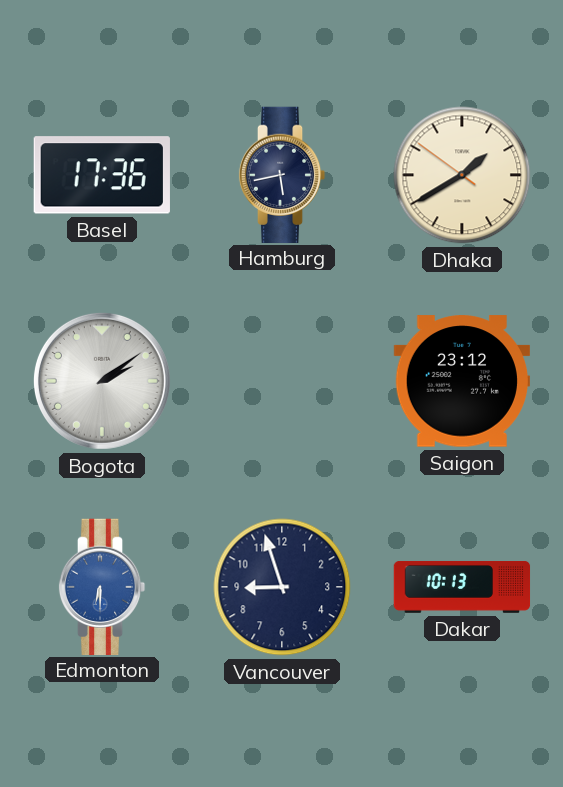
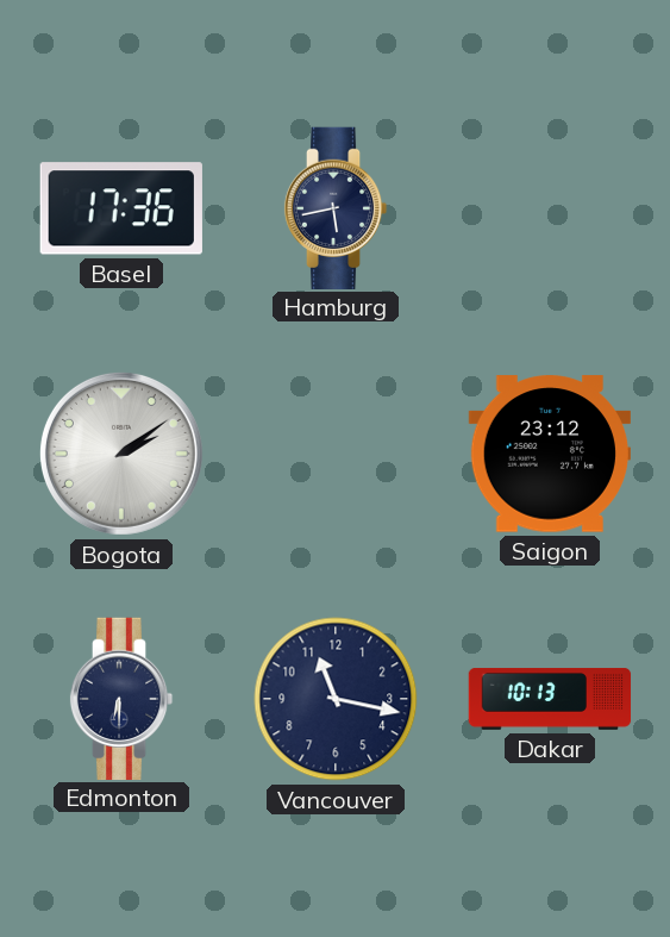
Dhaka: 1:39 -> none (462, 175)
Edmonton dial: blue -> navy (121, 698)
Vancouver: 8:57 -> 11:17 (336, 699)
